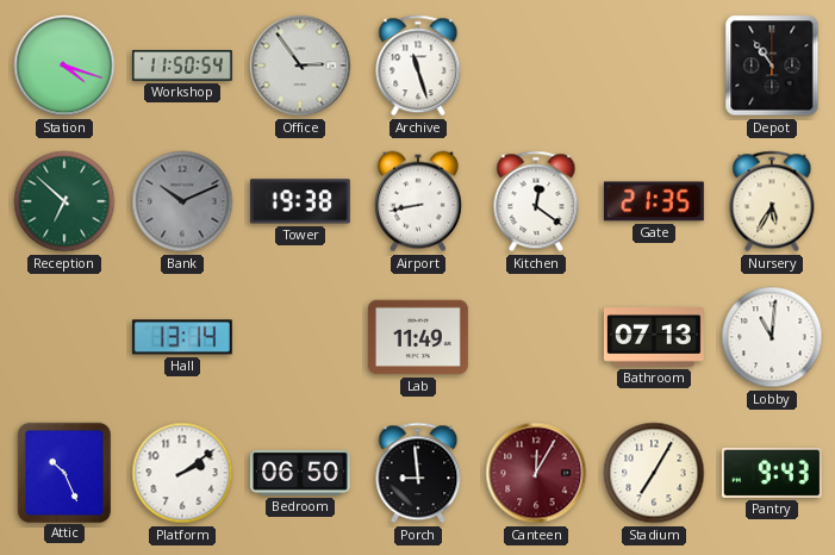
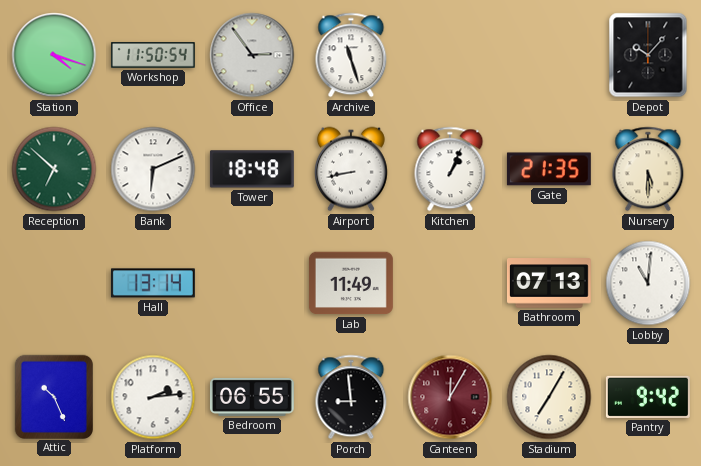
Depot: 10:54 -> 10:07 (648, 55)
Bank: 10:11 -> 6:11 (153, 169)
Bank dial: grey -> white (153, 169)
Tower: 19:38 -> 18:48 (252, 169)
Kitchen: 12:21 -> 1:04 (450, 169)
Nursery: 5:35 -> 5:30 (648, 169)
Platform: 2:09 -> 2:14 (153, 397)
Bedroom: 06:50 -> 06:55 (252, 397)
Pantry: 9:43 -> 9:42 (648, 397)
